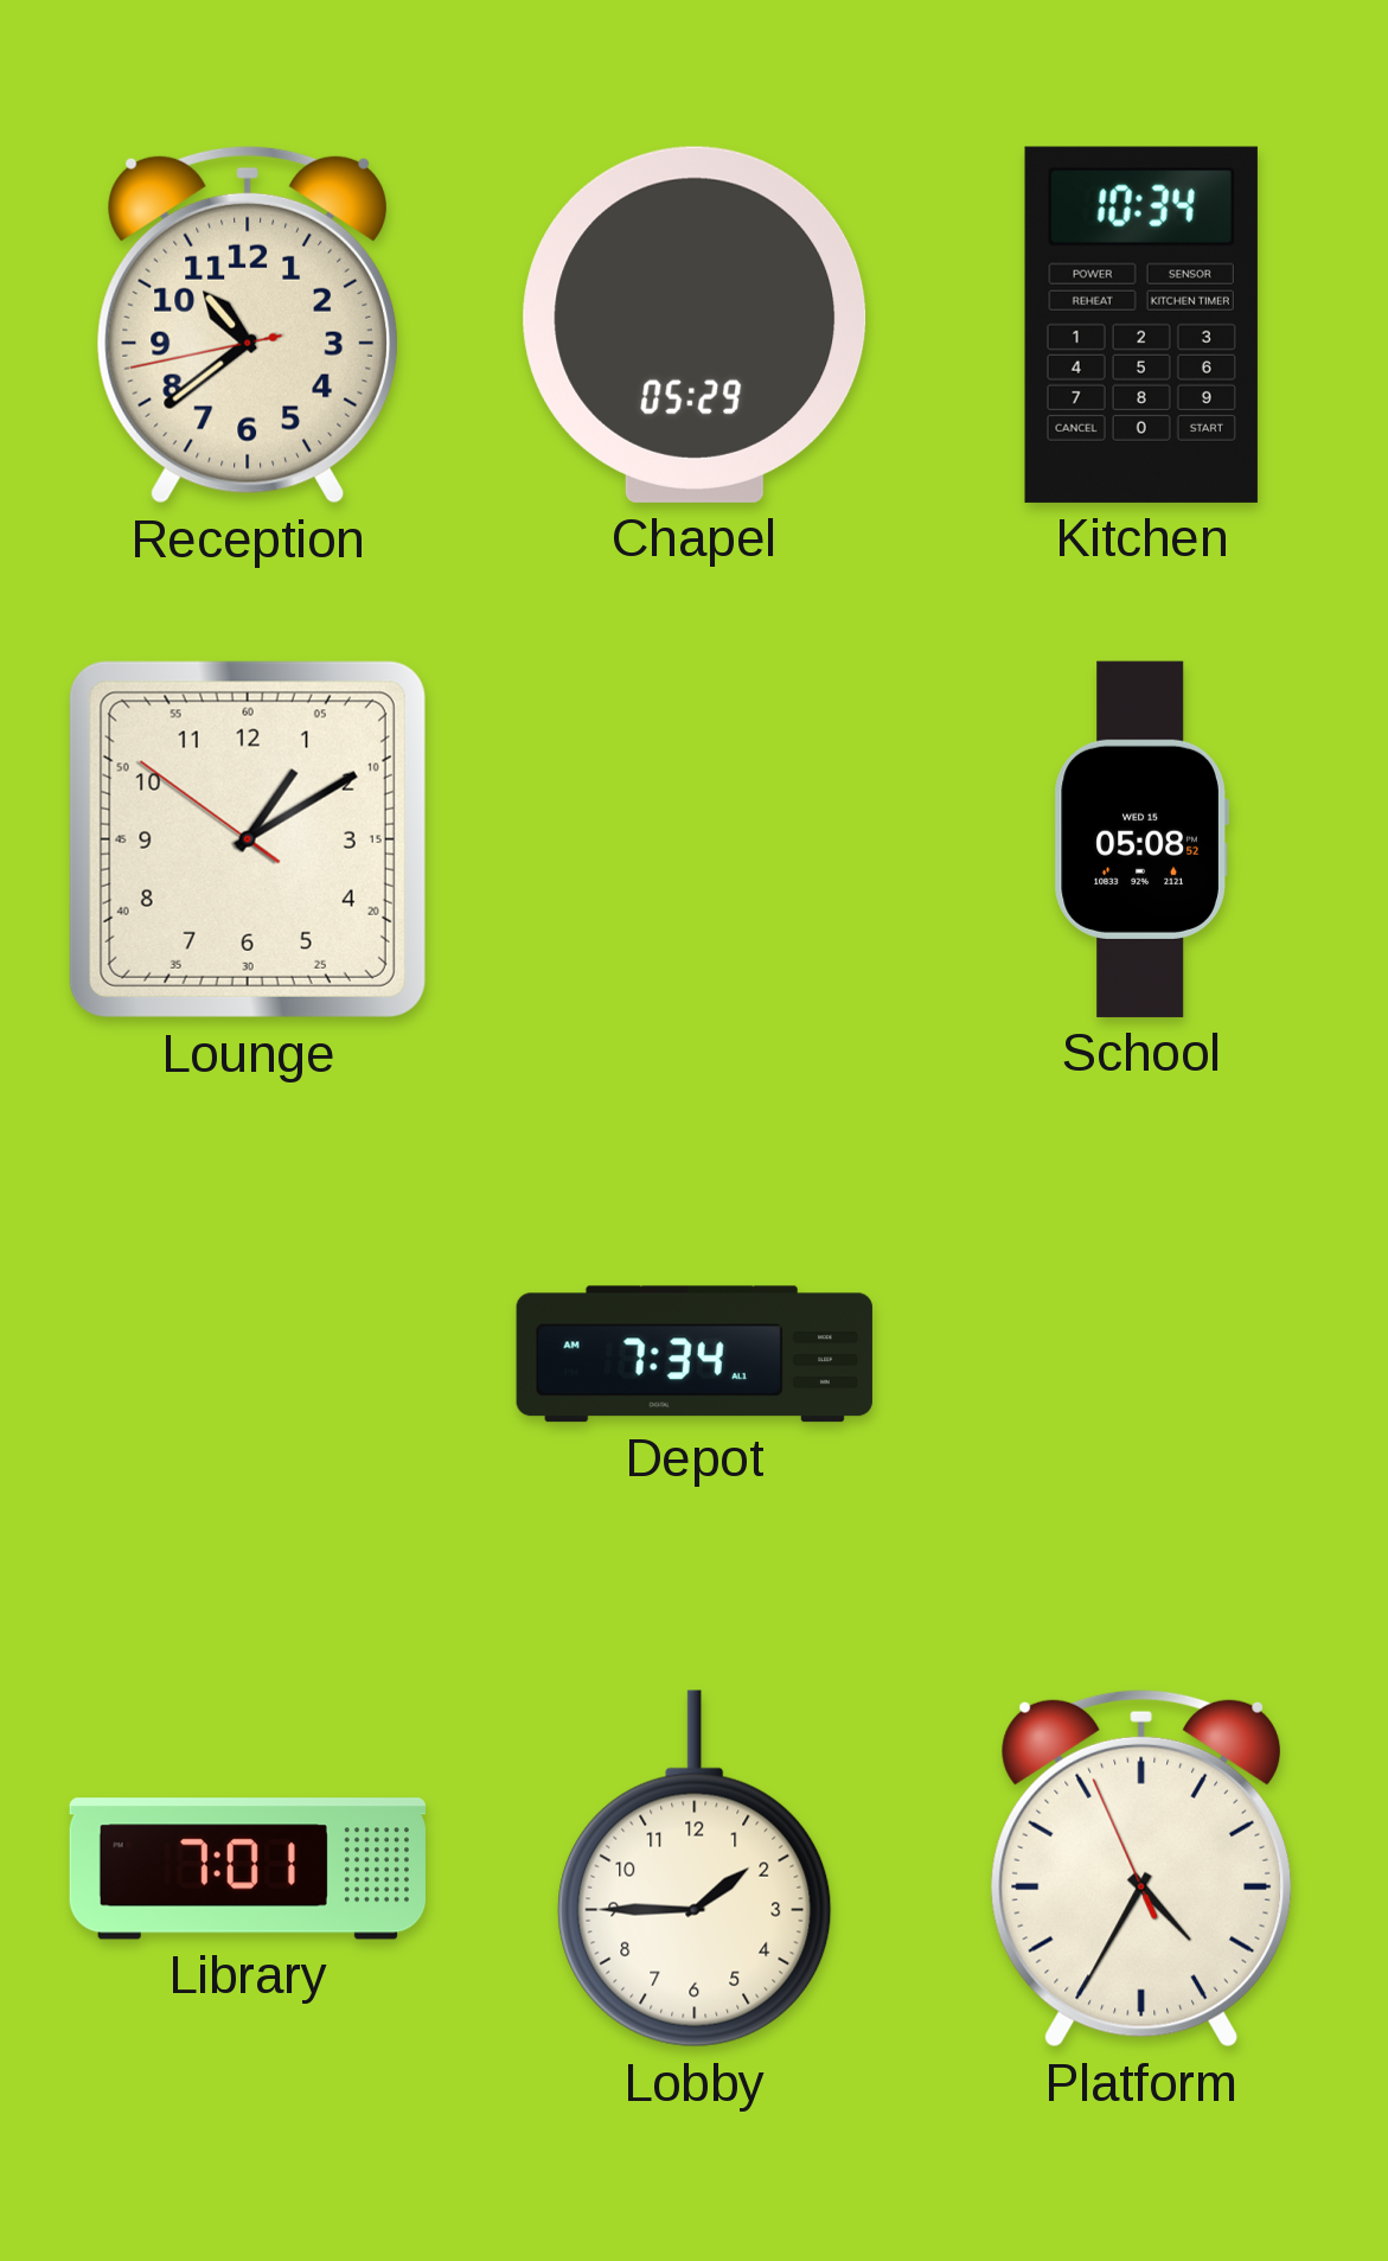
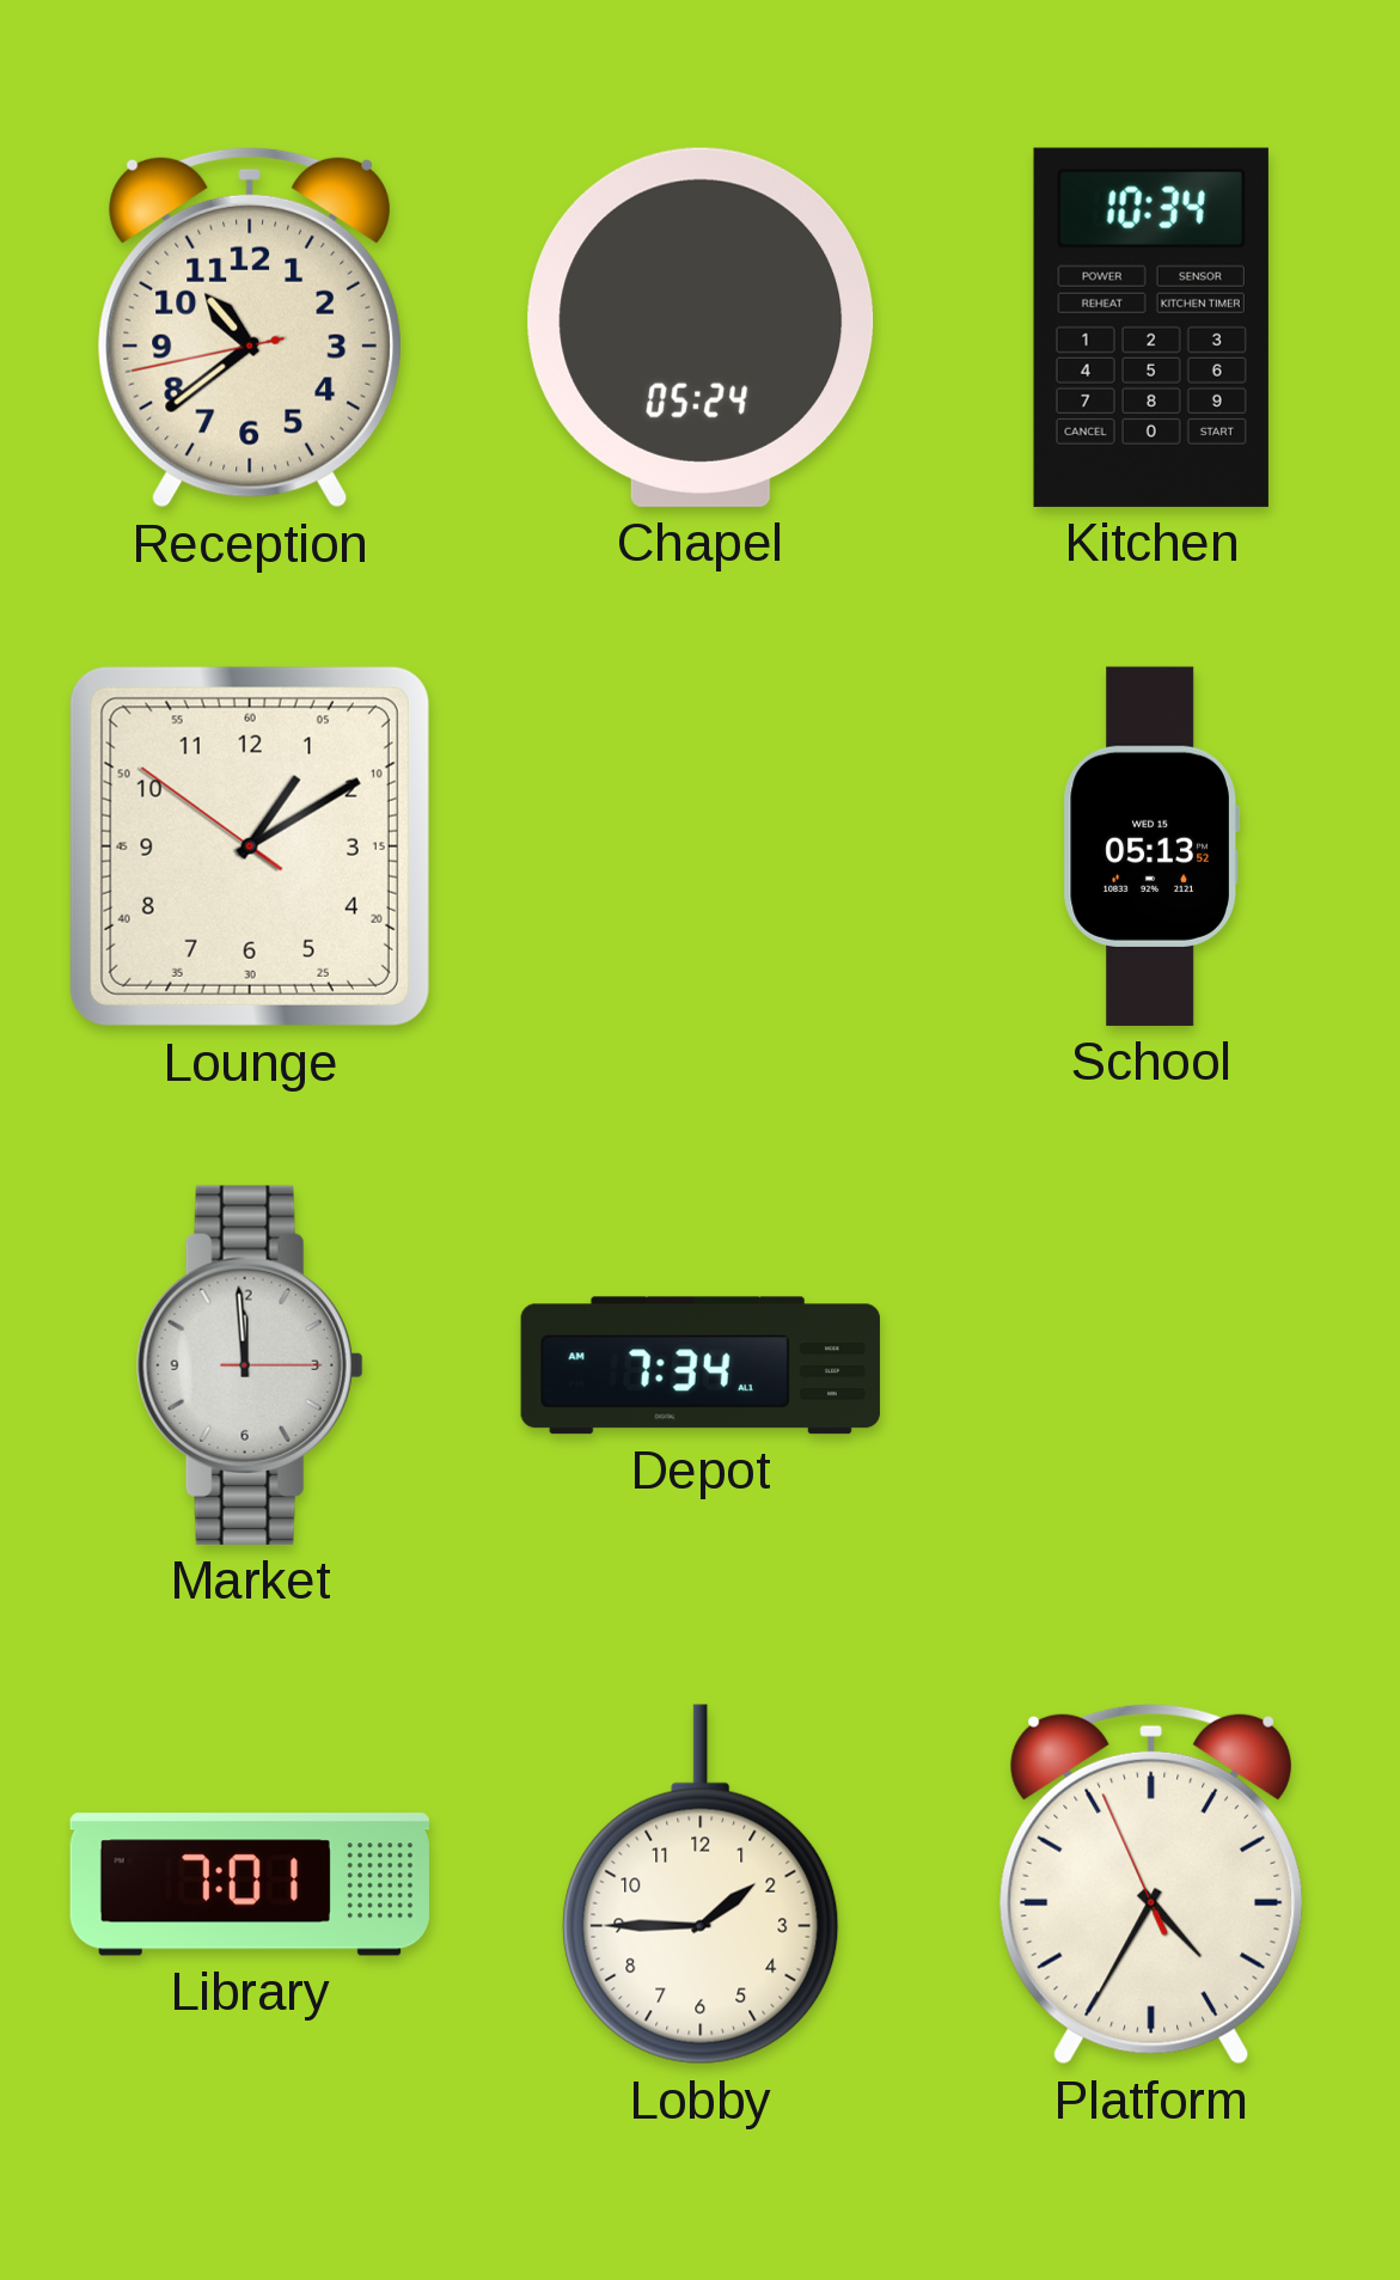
Chapel: 05:29 -> 05:24 (701, 328)
School: 05:08 -> 05:13 (1151, 846)
Market: none -> 11:59 (250, 1365)
